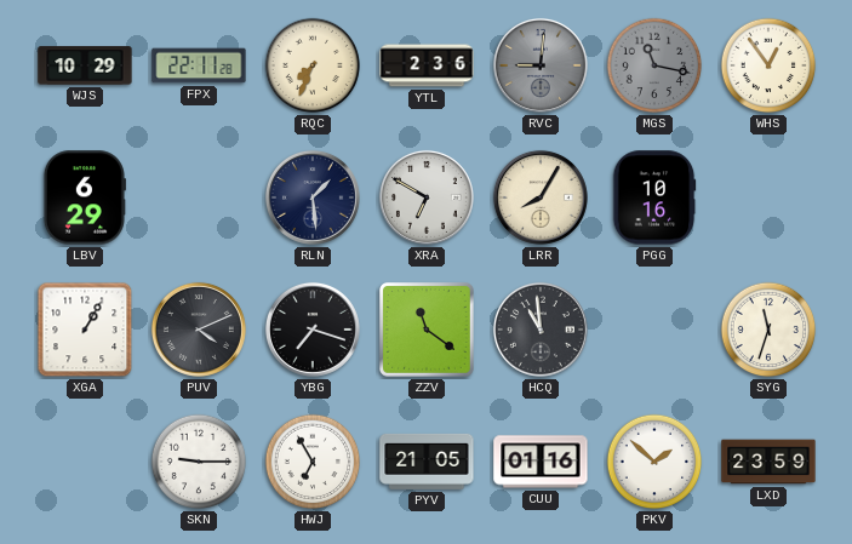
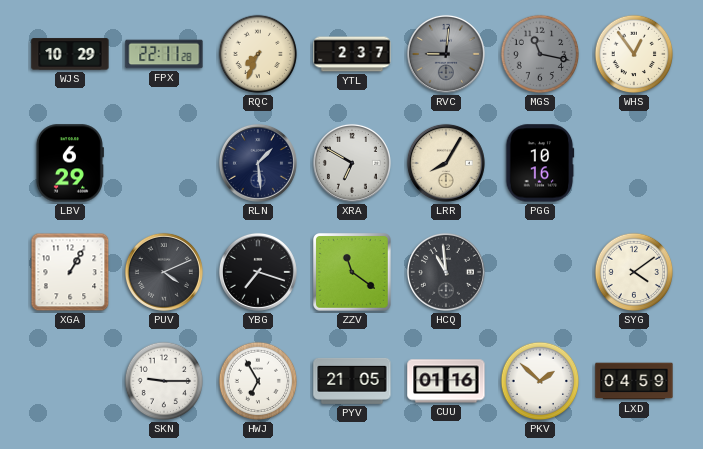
YTL: 2:36 -> 2:37 (352, 54)
SYG: 11:33 -> 4:09 (634, 272)
LXD: 23:59 -> 04:59 (634, 381)
